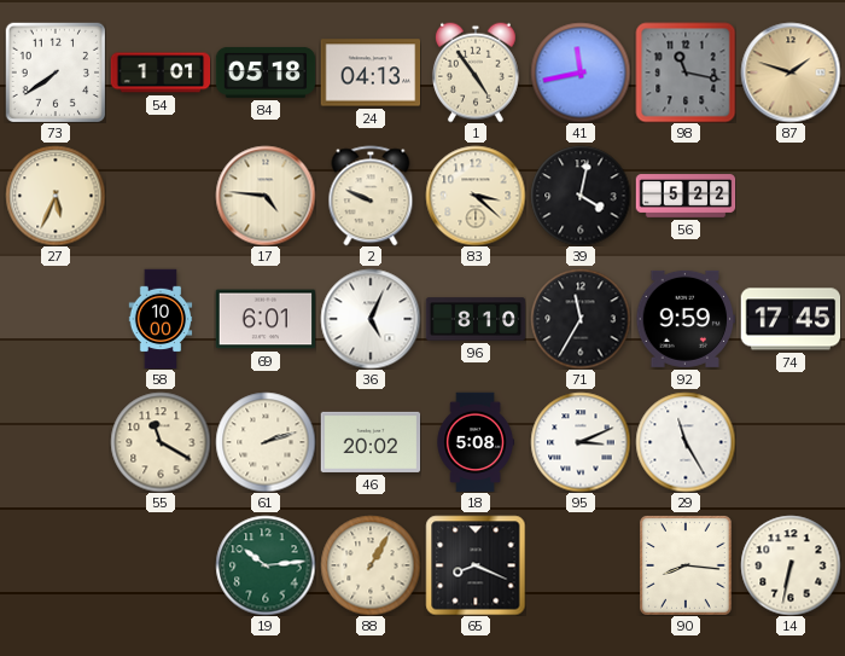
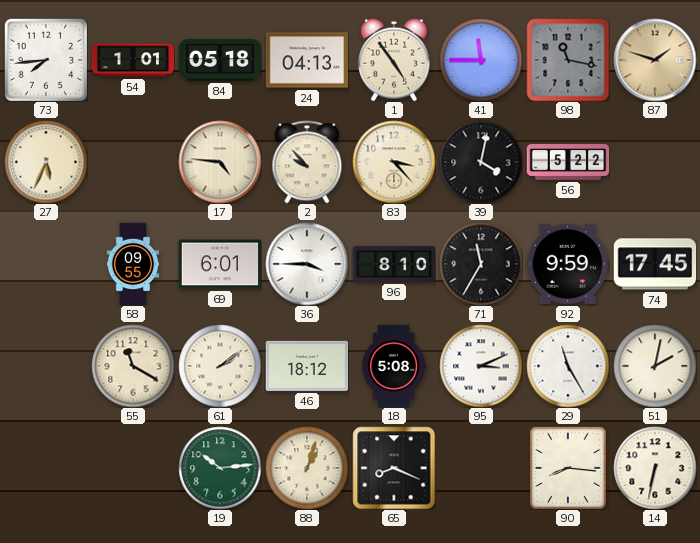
73: 7:39 -> 7:44 (46, 60)
41: 11:43 -> 11:45 (481, 60)
2: 9:49 -> 9:53 (307, 162)
83: 3:22 -> 3:23 (394, 162)
58: 10:00 -> 09:55 (133, 264)
36: 5:04 -> 3:45 (307, 264)
61: 2:12 -> 2:09 (220, 366)
46: 20:02 -> 18:12 (307, 366)
51: none -> 2:02 (655, 366)
88: 1:05 -> 1:03 (307, 468)
